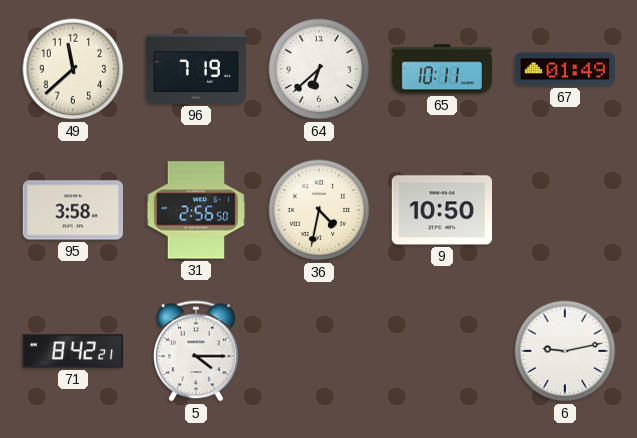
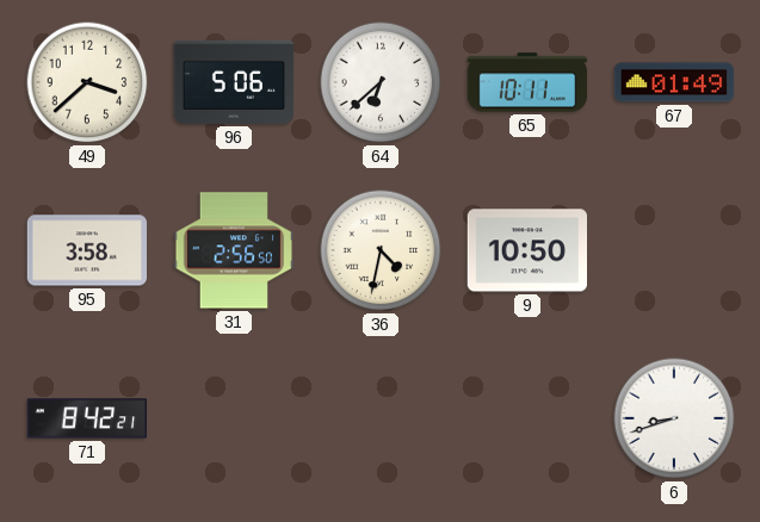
49: 11:38 -> 3:38 (87, 82)
96: 7:19 -> 5:06 (234, 82)
5: 4:15 -> none (197, 351)
6: 9:13 -> 8:42 (674, 418)
